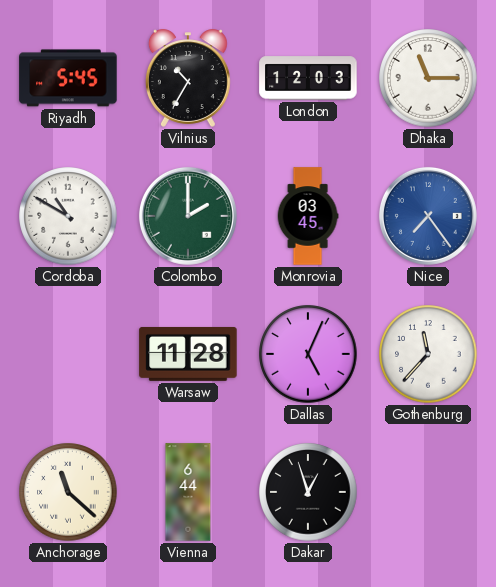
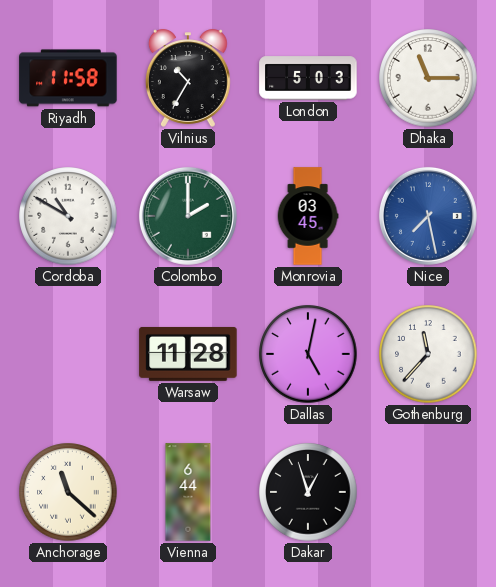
Riyadh: 5:45 -> 11:58 (68, 78)
London: 12:03 -> 5:03 (308, 78)
Nice: 7:24 -> 7:28 (428, 216)
Dallas: 5:04 -> 5:02 (308, 354)
